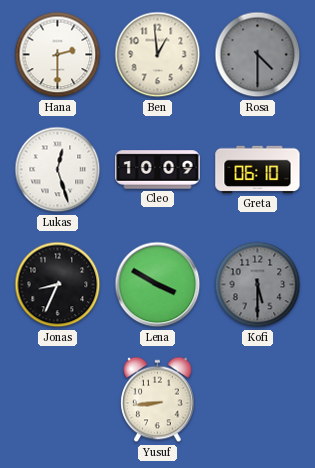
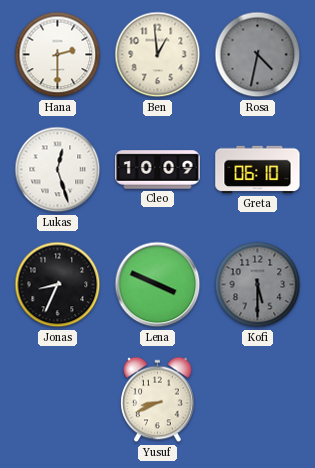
Rosa: 4:30 -> 4:32 (258, 55)
Lena: 3:50 -> 3:49 (158, 285)
Yusuf: 8:44 -> 8:41 (158, 400)
